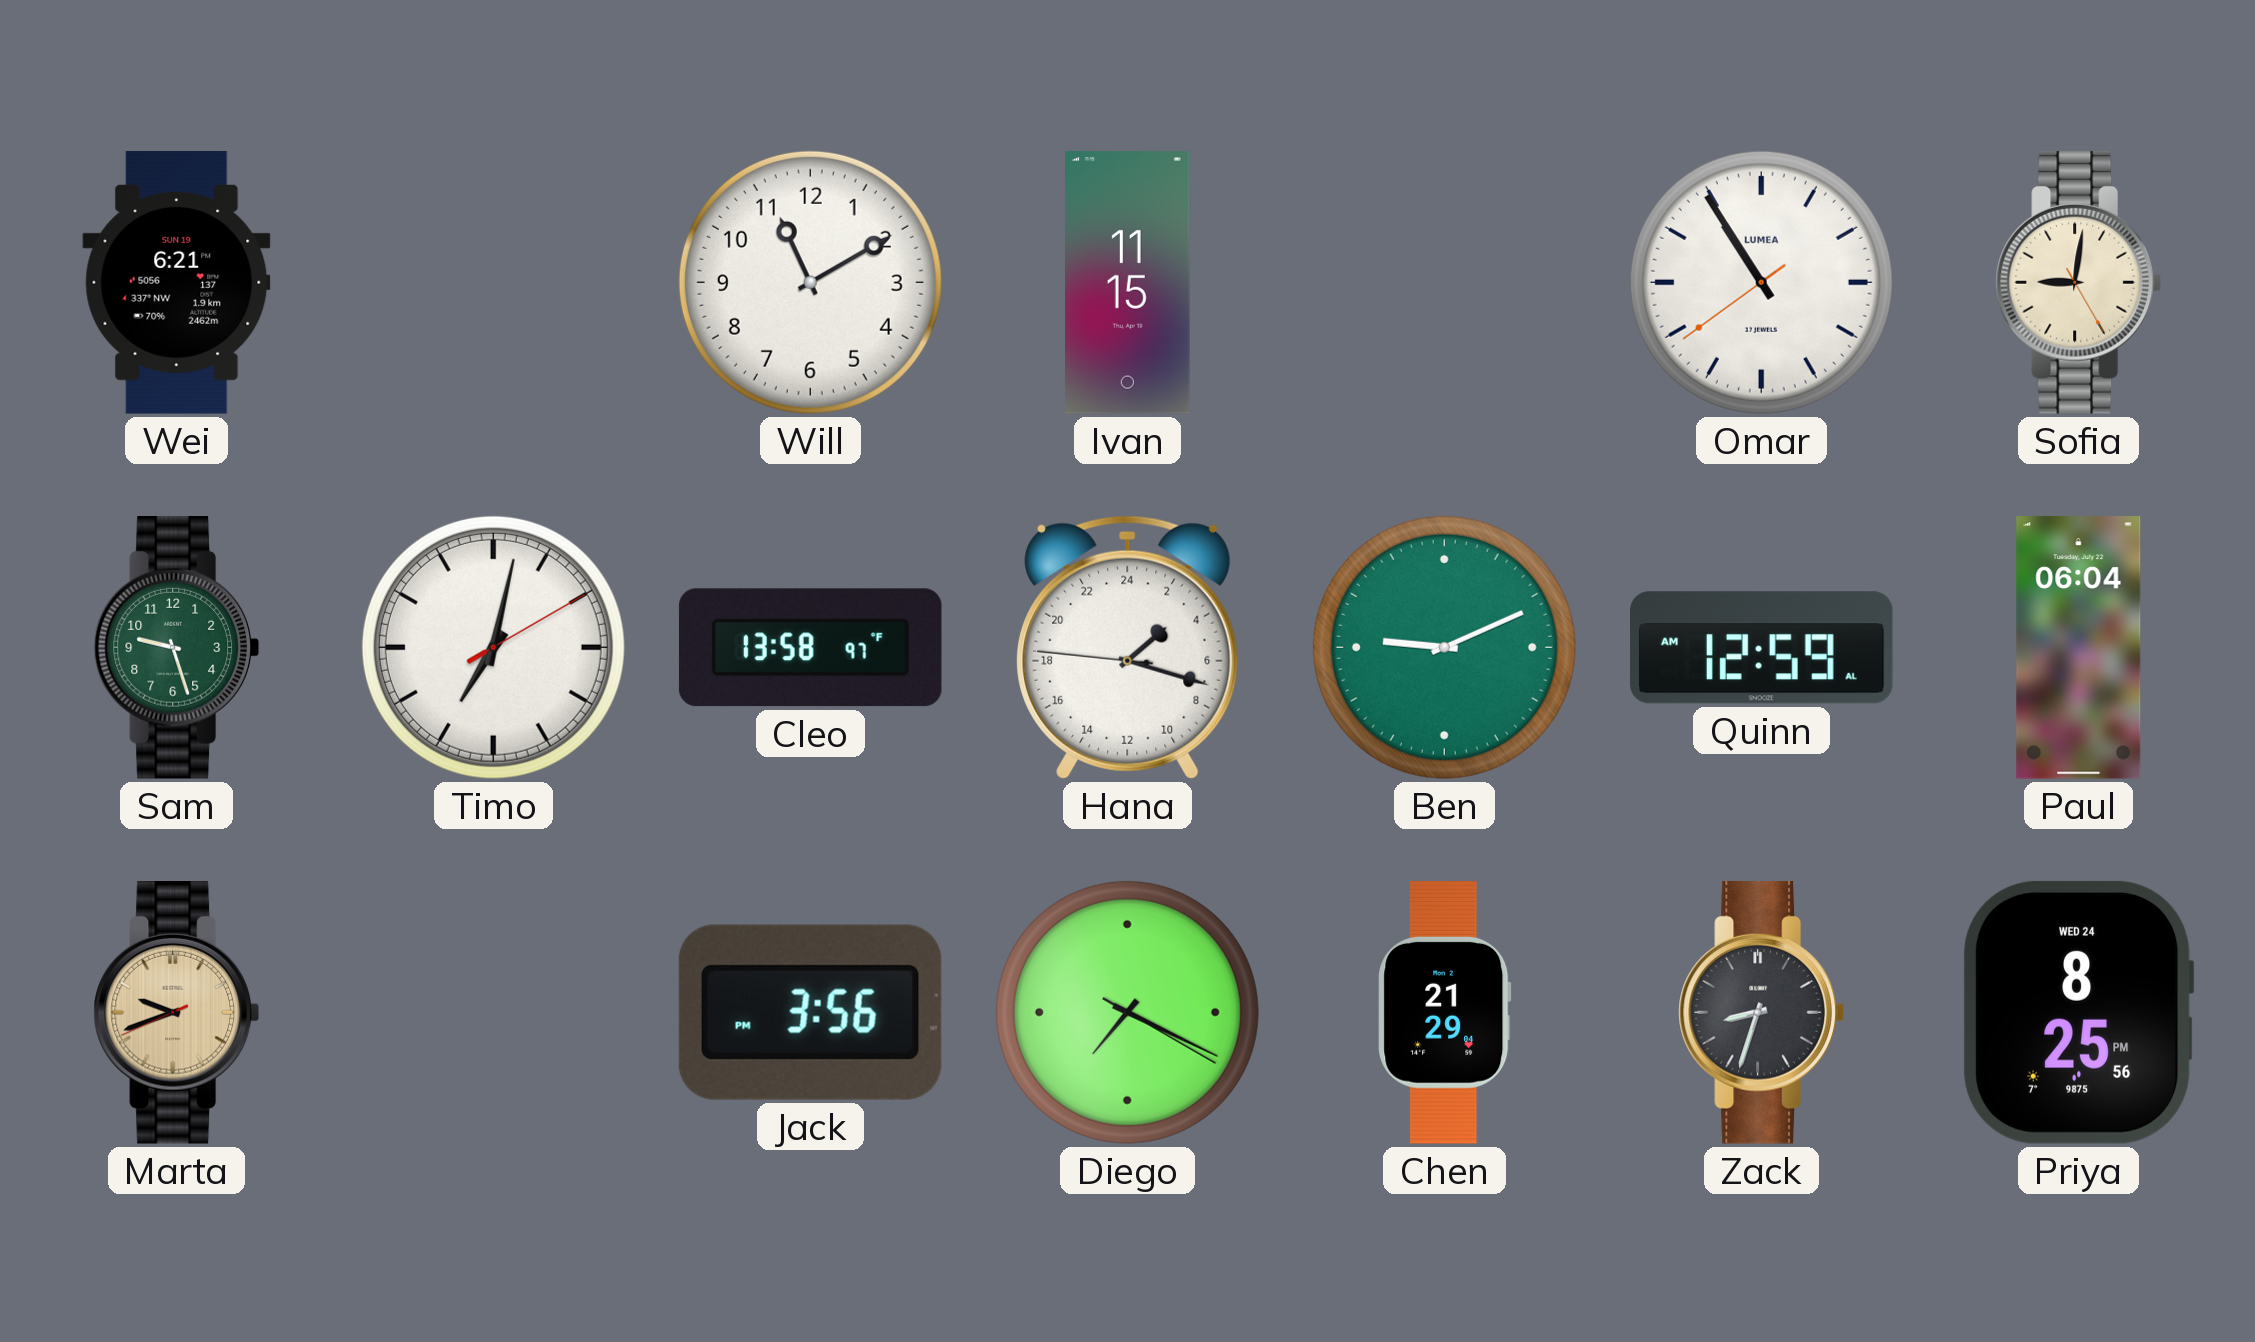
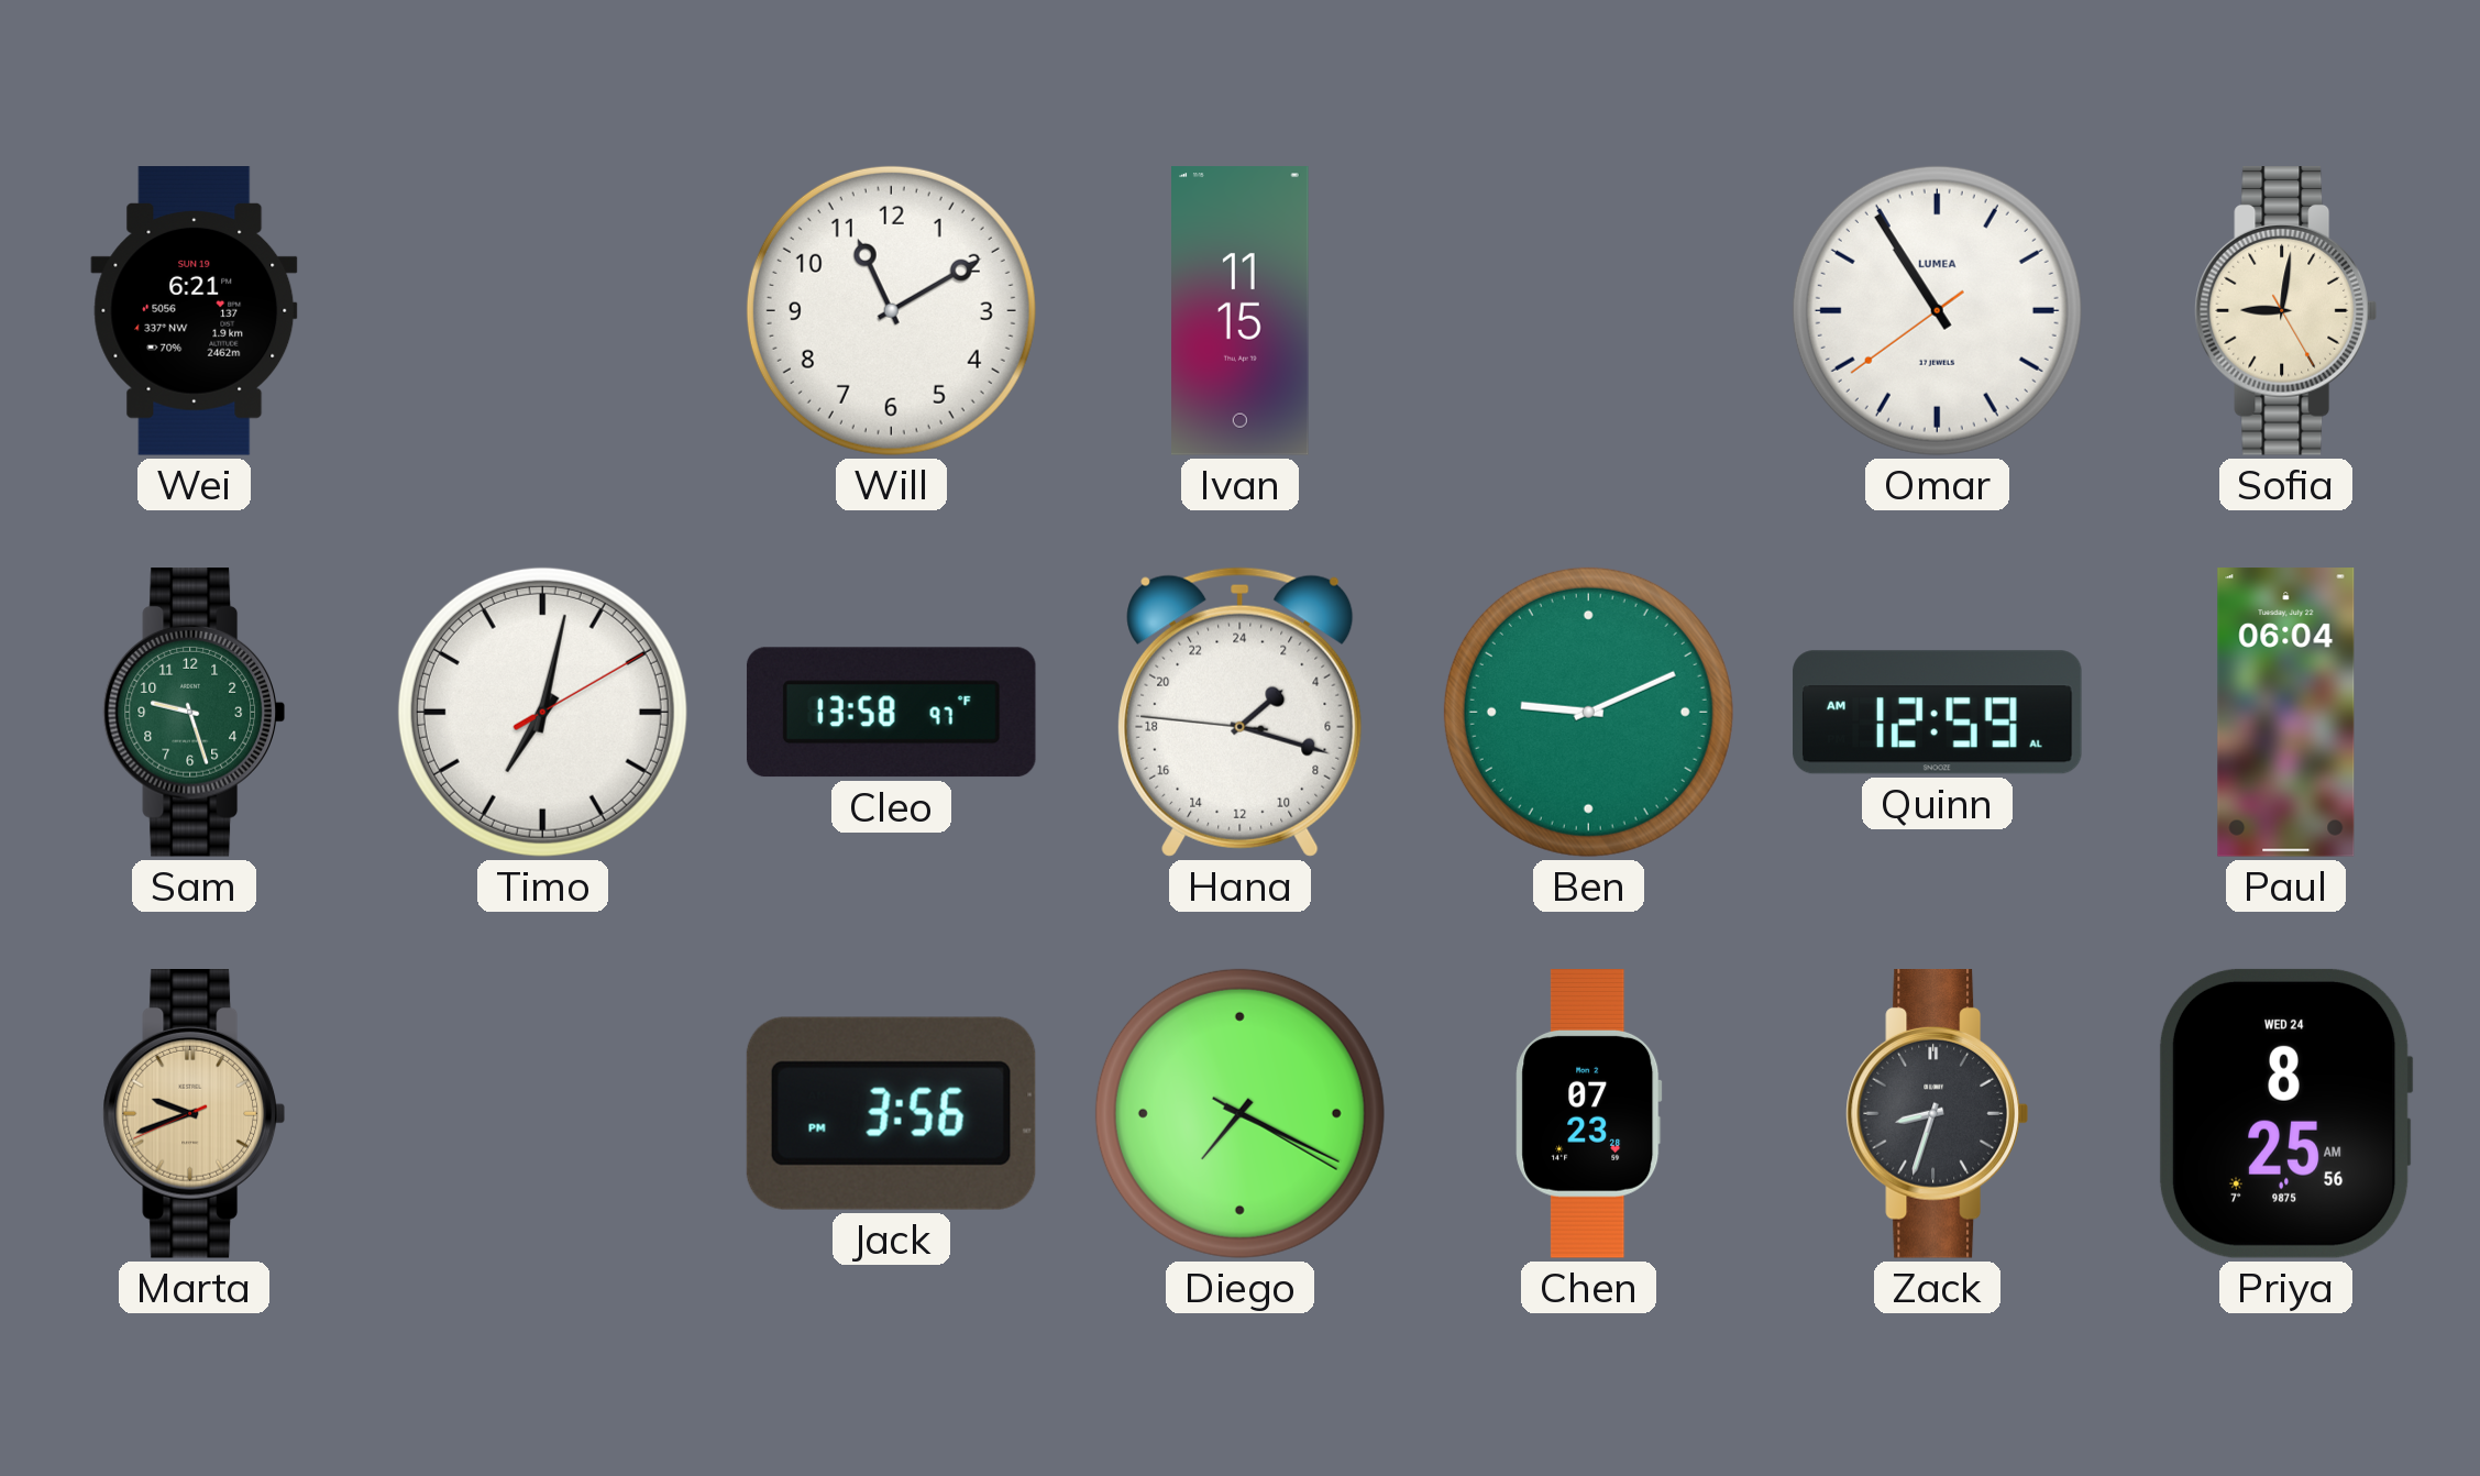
Chen: 21:29 -> 07:23 (1589, 1114)
Priya: 8:25:56 PM -> 8:25:56 AM (2285, 1113)
